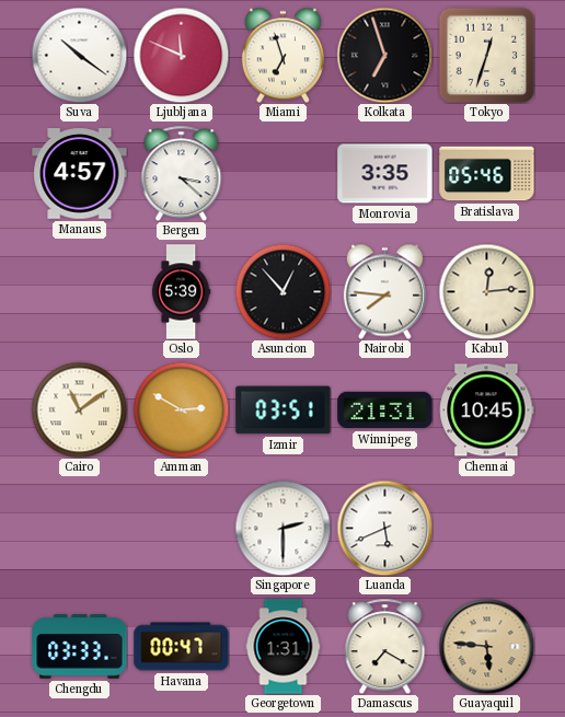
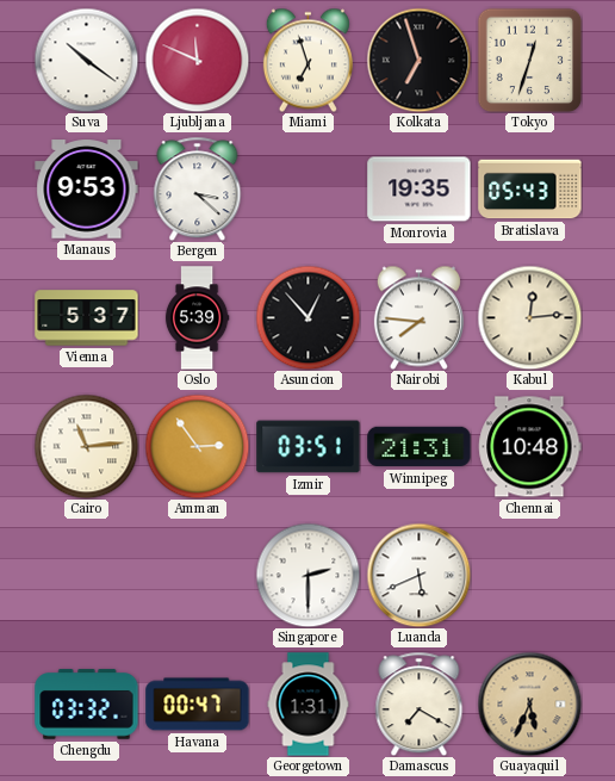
Manaus: 4:57 -> 9:53 (87, 190)
Monrovia: 3:35 -> 19:35 (420, 190)
Bratislava: 05:46 -> 05:43 (530, 190)
Vienna: none -> 5:37 (87, 318)
Cairo: 11:09 -> 11:14 (86, 446)
Amman: 2:50 -> 2:54 (197, 446)
Chennai: 10:45 -> 10:48 (530, 447)
Chengdu: 03:33 -> 03:32 (87, 705)
Guayaquil: 5:46 -> 5:34 (529, 703)
